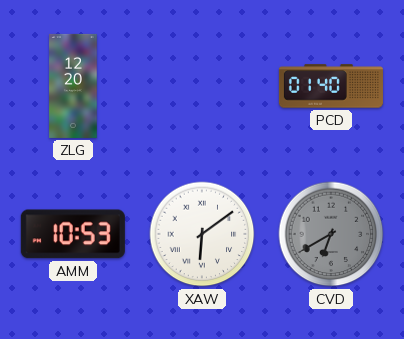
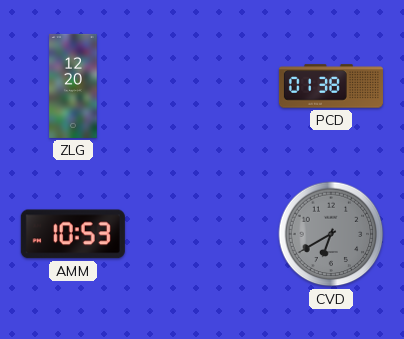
PCD: 01:40 -> 01:38 (331, 86)
XAW: 6:09 -> none (202, 234)
